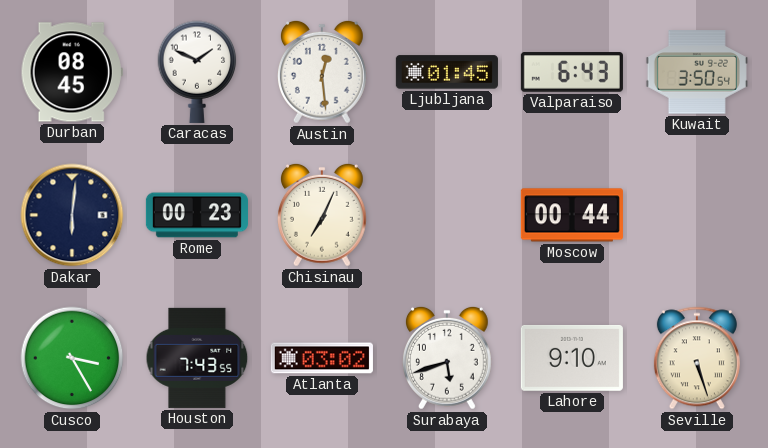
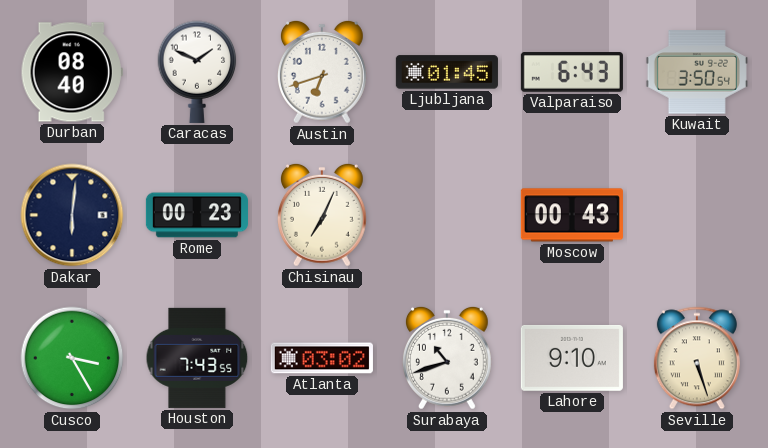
Durban: 08:45 -> 08:40 (72, 72)
Austin: 12:29 -> 6:42 (322, 72)
Moscow: 00:44 -> 00:43 (572, 215)
Surabaya: 5:42 -> 10:42 (447, 358)
